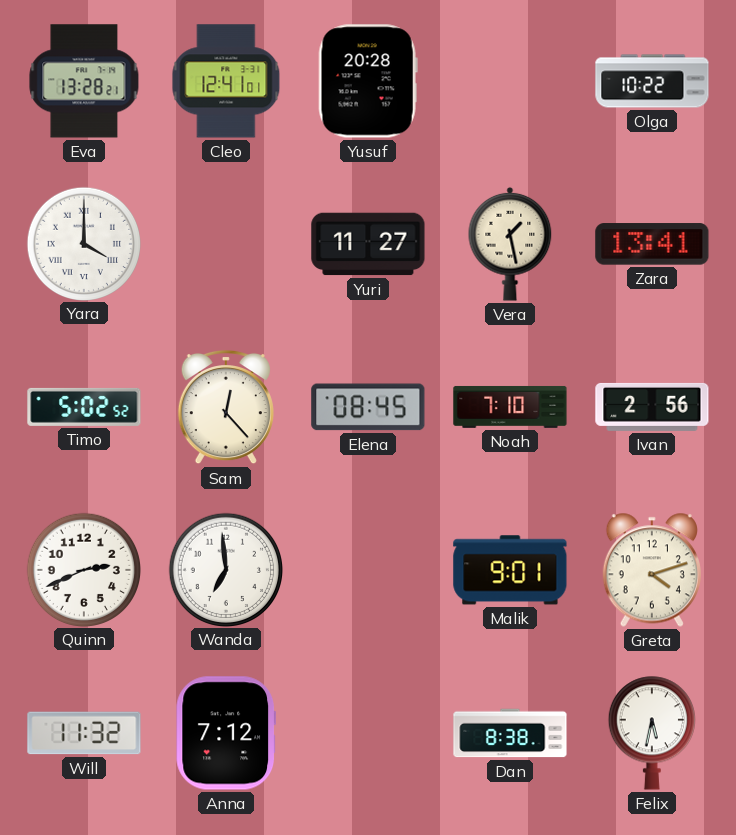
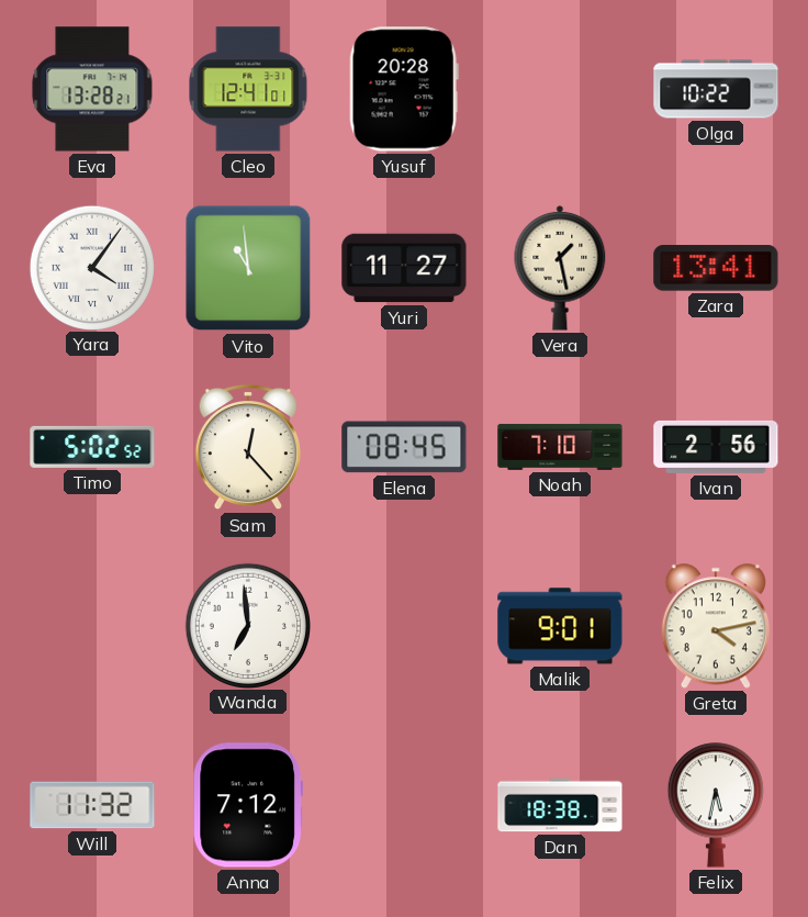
Yara: 4:00 -> 4:06 (91, 267)
Vito: none -> 10:59 (248, 268)
Quinn: 2:41 -> none (83, 569)
Greta: 4:12 -> 4:13 (716, 626)
Dan: 8:38 -> 18:38 (560, 805)
